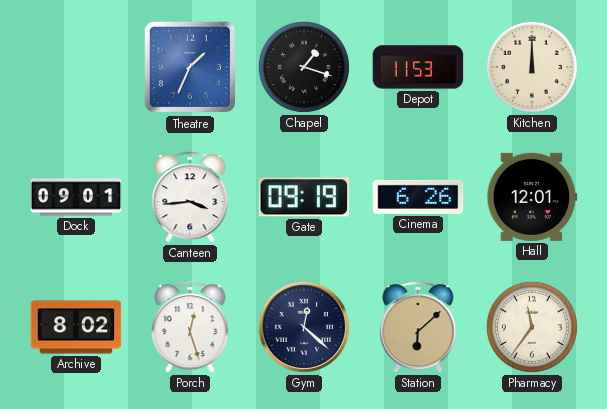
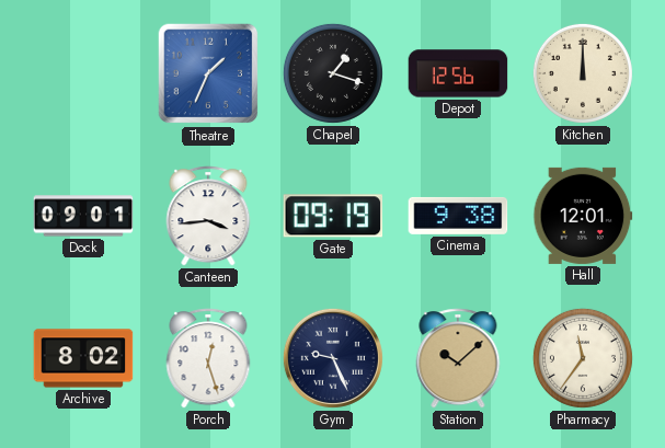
Depot: 11:53 -> 12:56 (458, 73)
Cinema: 6:26 -> 9:38 (458, 216)
Gym: 12:22 -> 9:26 (333, 358)
Station: 6:08 -> 10:08 (458, 358)
